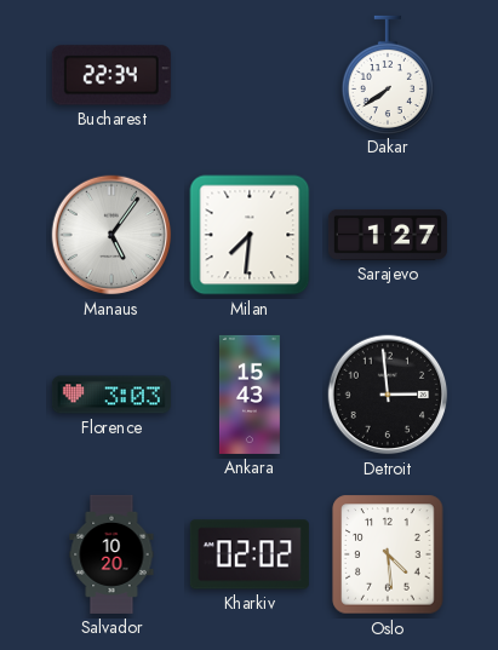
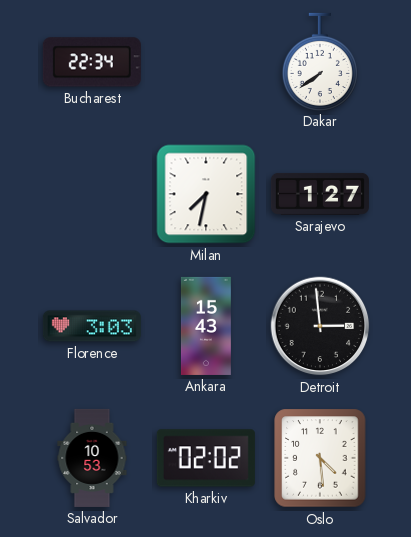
Manaus: 5:06 -> none (111, 235)
Milan: 7:31 -> 7:32 (206, 194)
Salvador: 10:20 -> 10:53 (92, 458)
